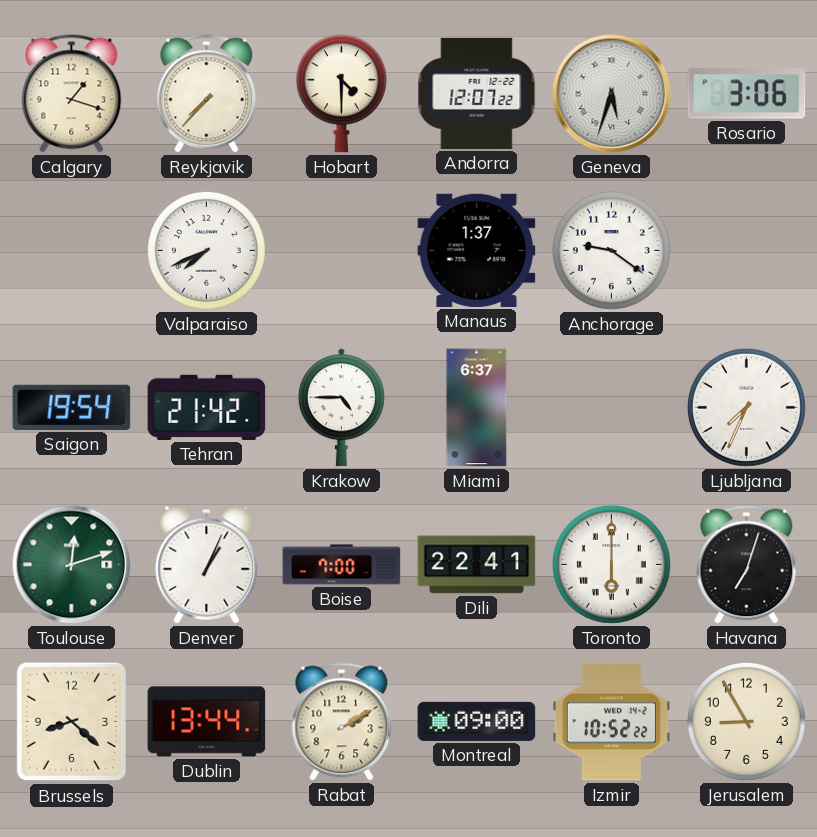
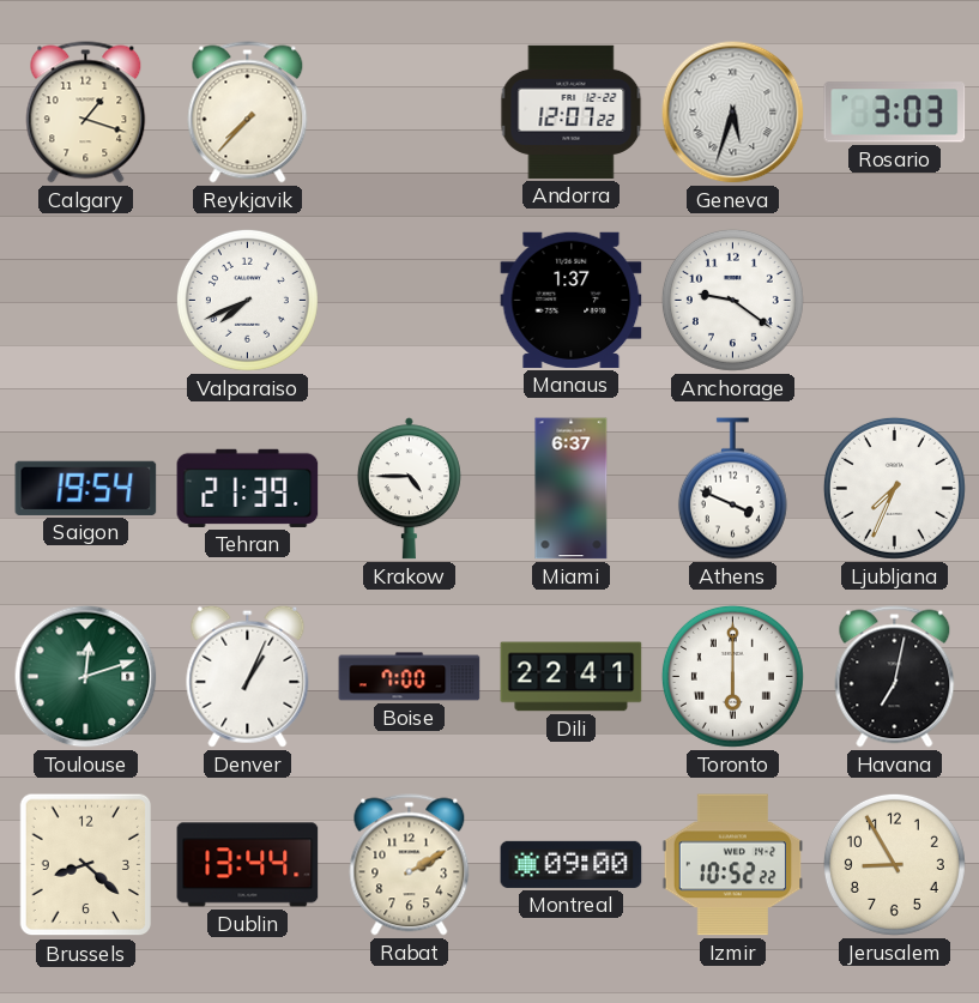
Hobart: 4:30 -> none (341, 94)
Rosario: 3:06 -> 3:03 (895, 113)
Tehran: 21:42 -> 21:39 (248, 488)
Athens: none -> 3:49 (732, 489)
Havana: 7:03 -> 7:02 (895, 677)
